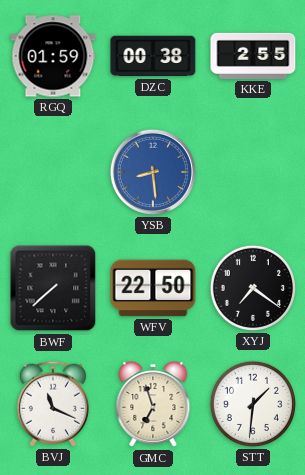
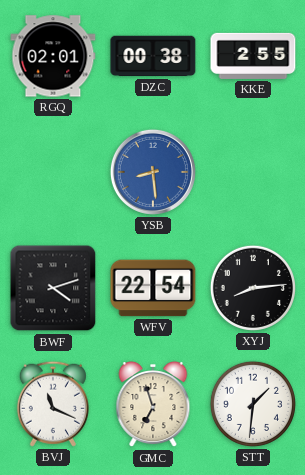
RGQ: 01:59 -> 02:01 (53, 56)
BWF: 7:38 -> 4:12 (53, 288)
WFV: 22:50 -> 22:54 (153, 288)
XYJ: 7:21 -> 8:14 (253, 288)
